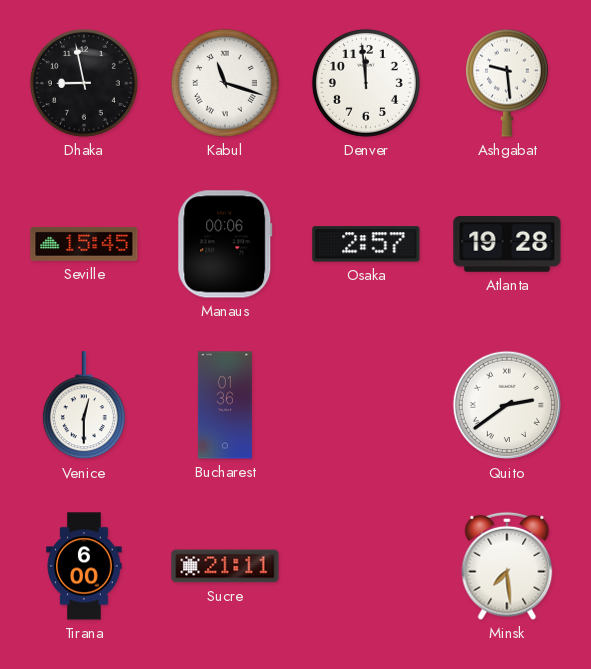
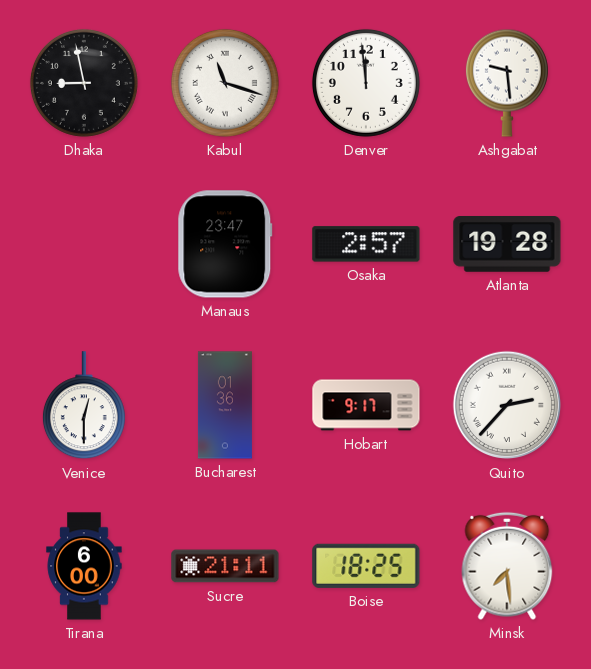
Seville: 15:45 -> none (84, 244)
Manaus: 00:06 -> 23:47 (225, 244)
Hobart: none -> 9:17 (366, 405)
Quito: 2:39 -> 2:37 (507, 405)
Boise: none -> 18:25 (366, 566)
